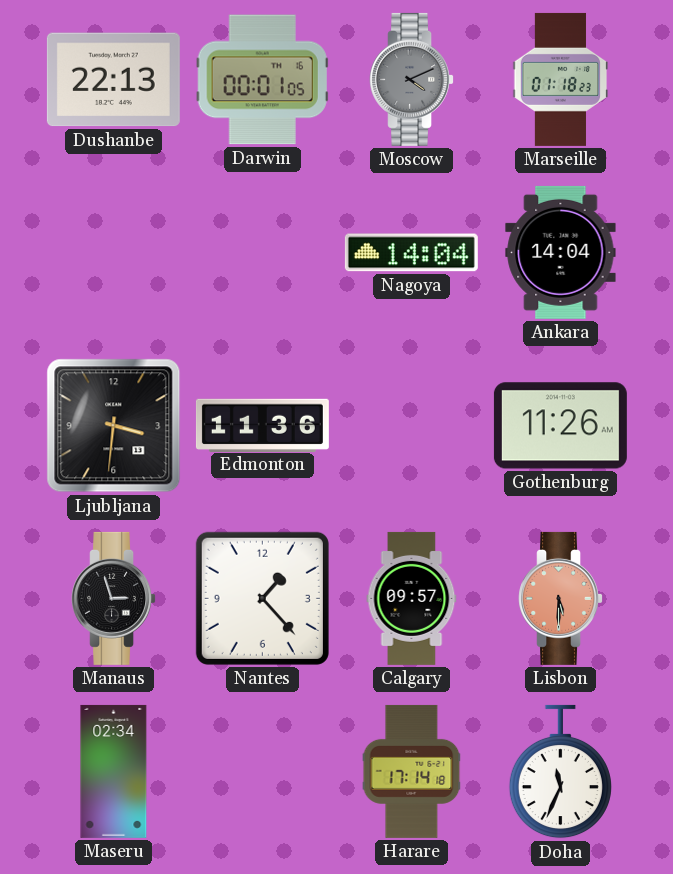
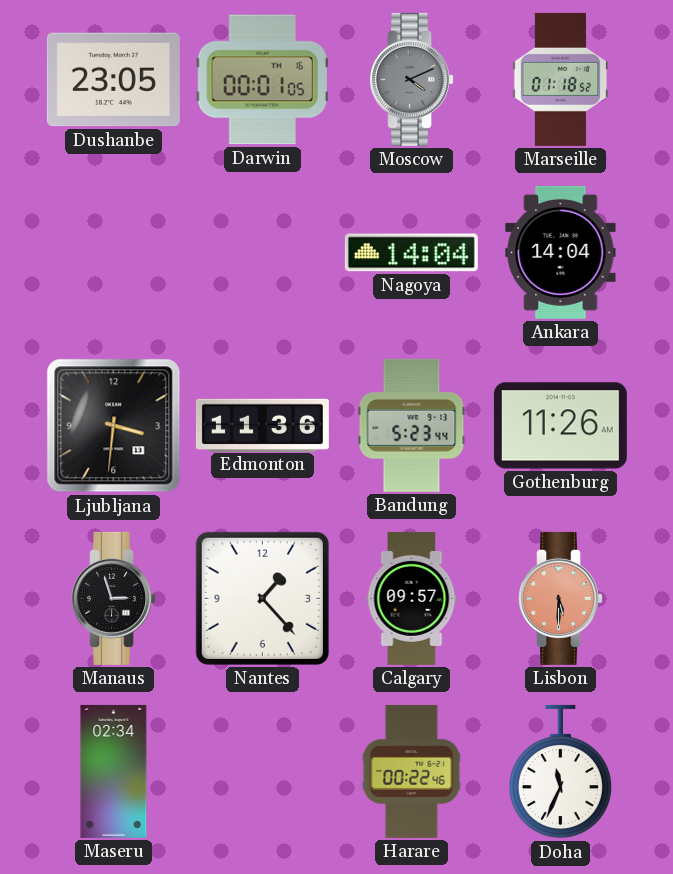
Dushanbe: 22:13 -> 23:05 (113, 80)
Marseille: 01:18:23 -> 01:18:52 (561, 79)
Bandung: none -> 5:23 (412, 425)
Harare: 17:14 -> 00:22 (412, 771)
